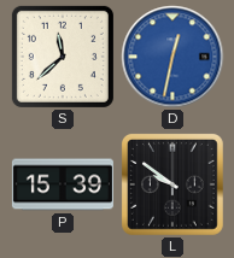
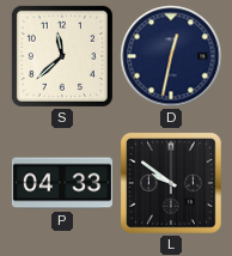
D dial: blue -> navy (171, 56)
P: 15:39 -> 04:33 (62, 183)
